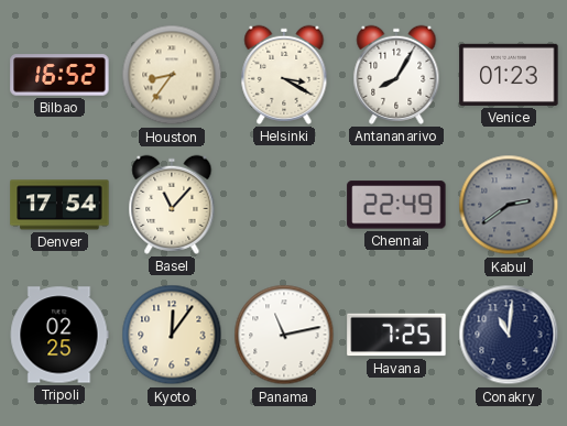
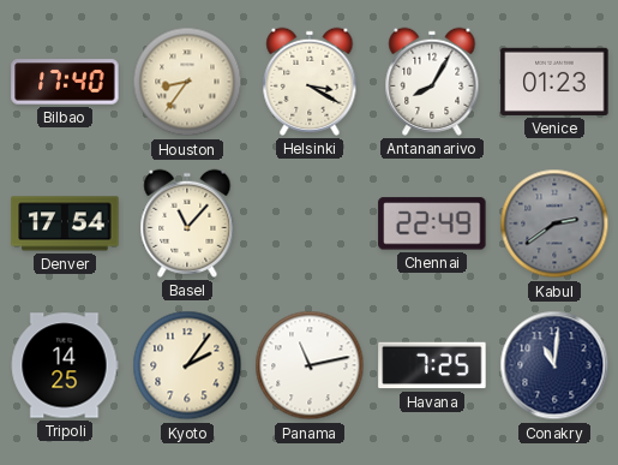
Bilbao: 16:52 -> 17:40 (65, 82)
Tripoli: 02:25 -> 14:25 (65, 365)
Kyoto: 12:06 -> 2:06 (187, 365)
